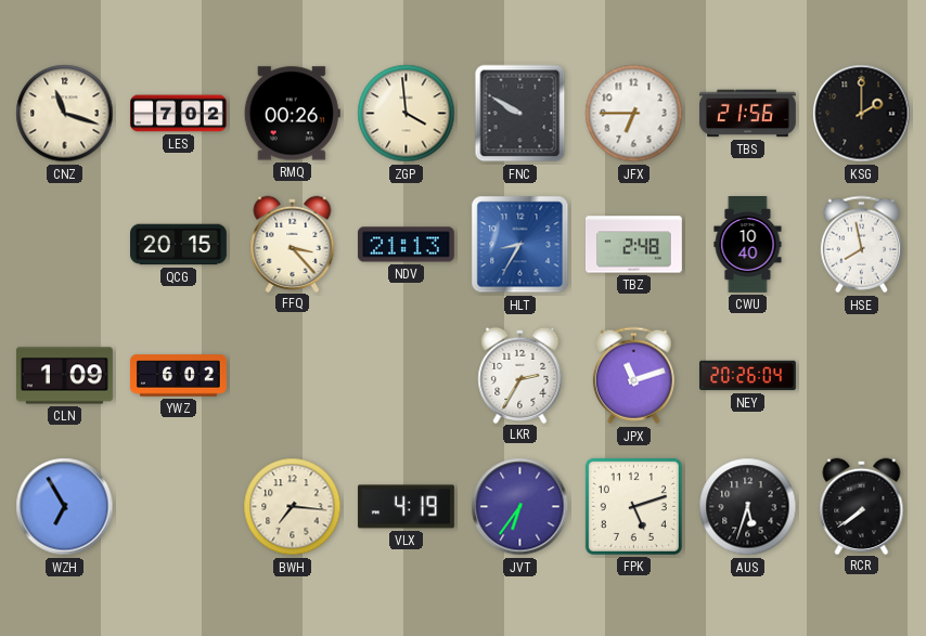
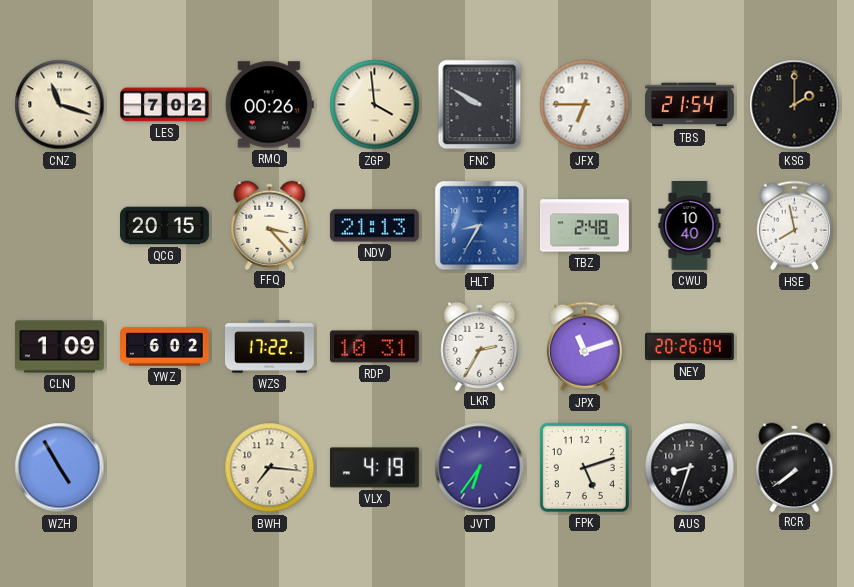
TBS: 21:56 -> 21:54 (690, 105)
WZS: none -> 17:22 (270, 347)
RDP: none -> 10:31 (374, 347)
WZH: 6:55 -> 4:55 (60, 468)
AUS: 5:33 -> 8:33 (690, 468)
